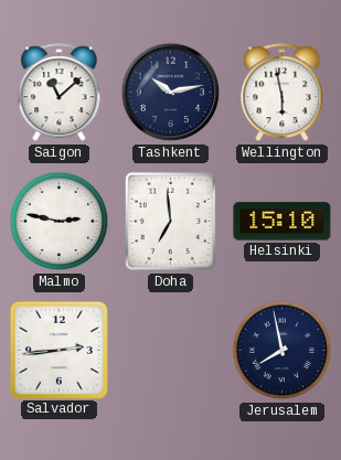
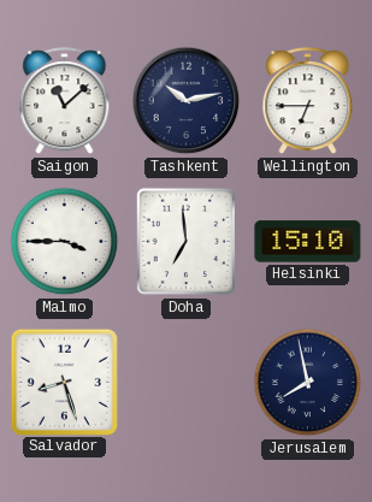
Wellington: 5:58 -> 6:45 (308, 101)
Malmo: 2:47 -> 3:45 (65, 242)
Salvador: 2:44 -> 8:27 (64, 382)
